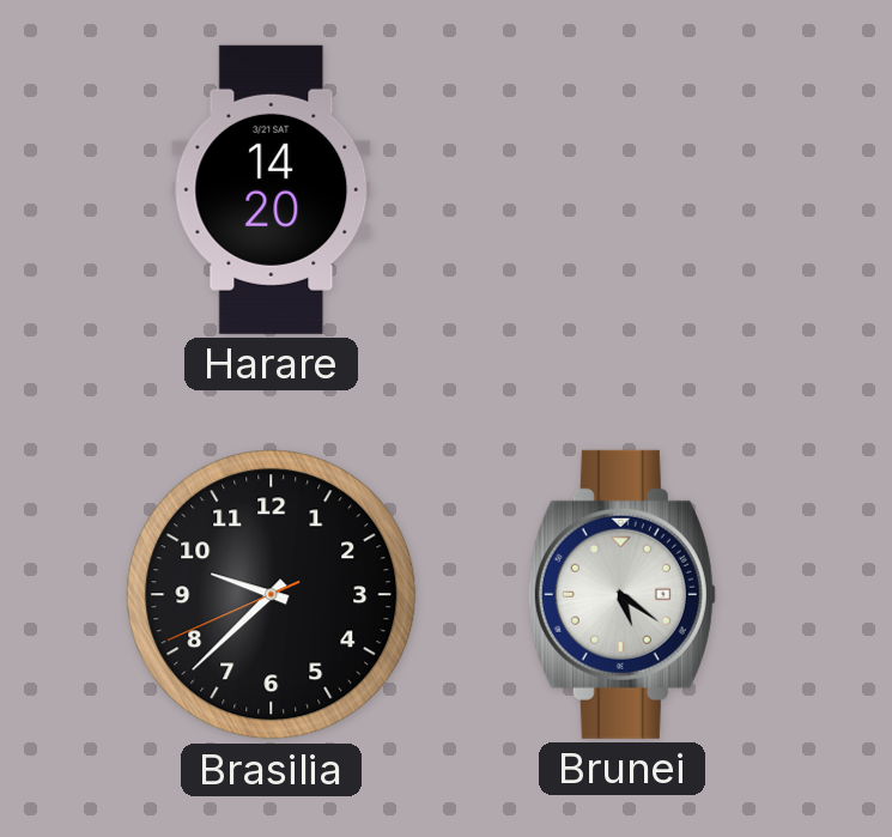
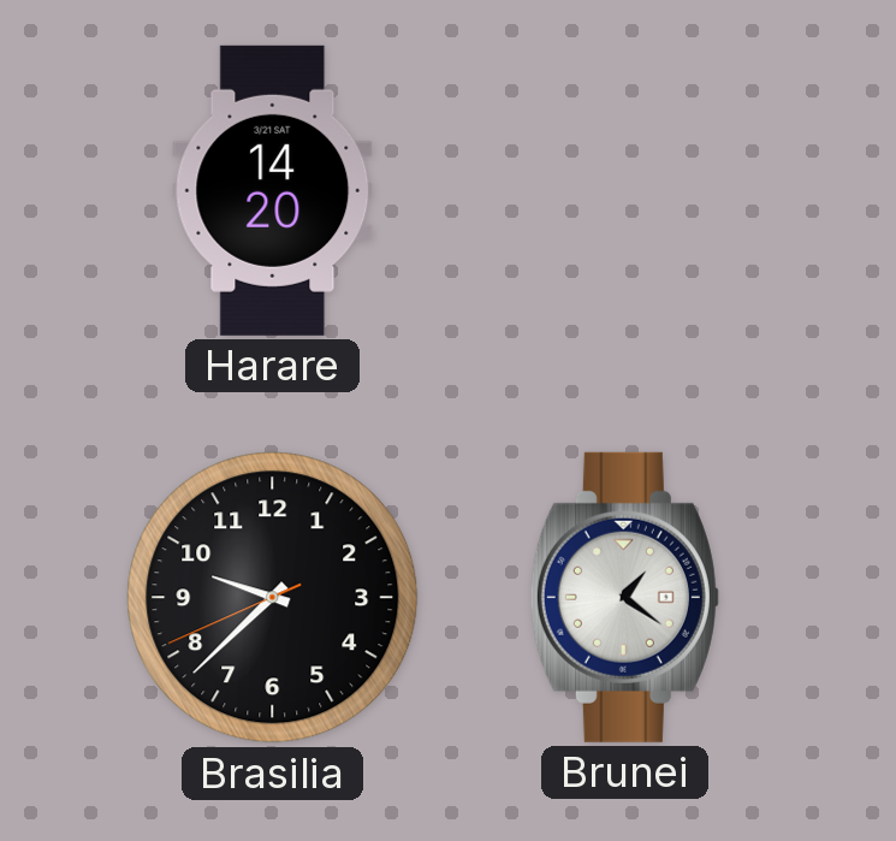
Brunei: 5:21 -> 1:21 (624, 597)
